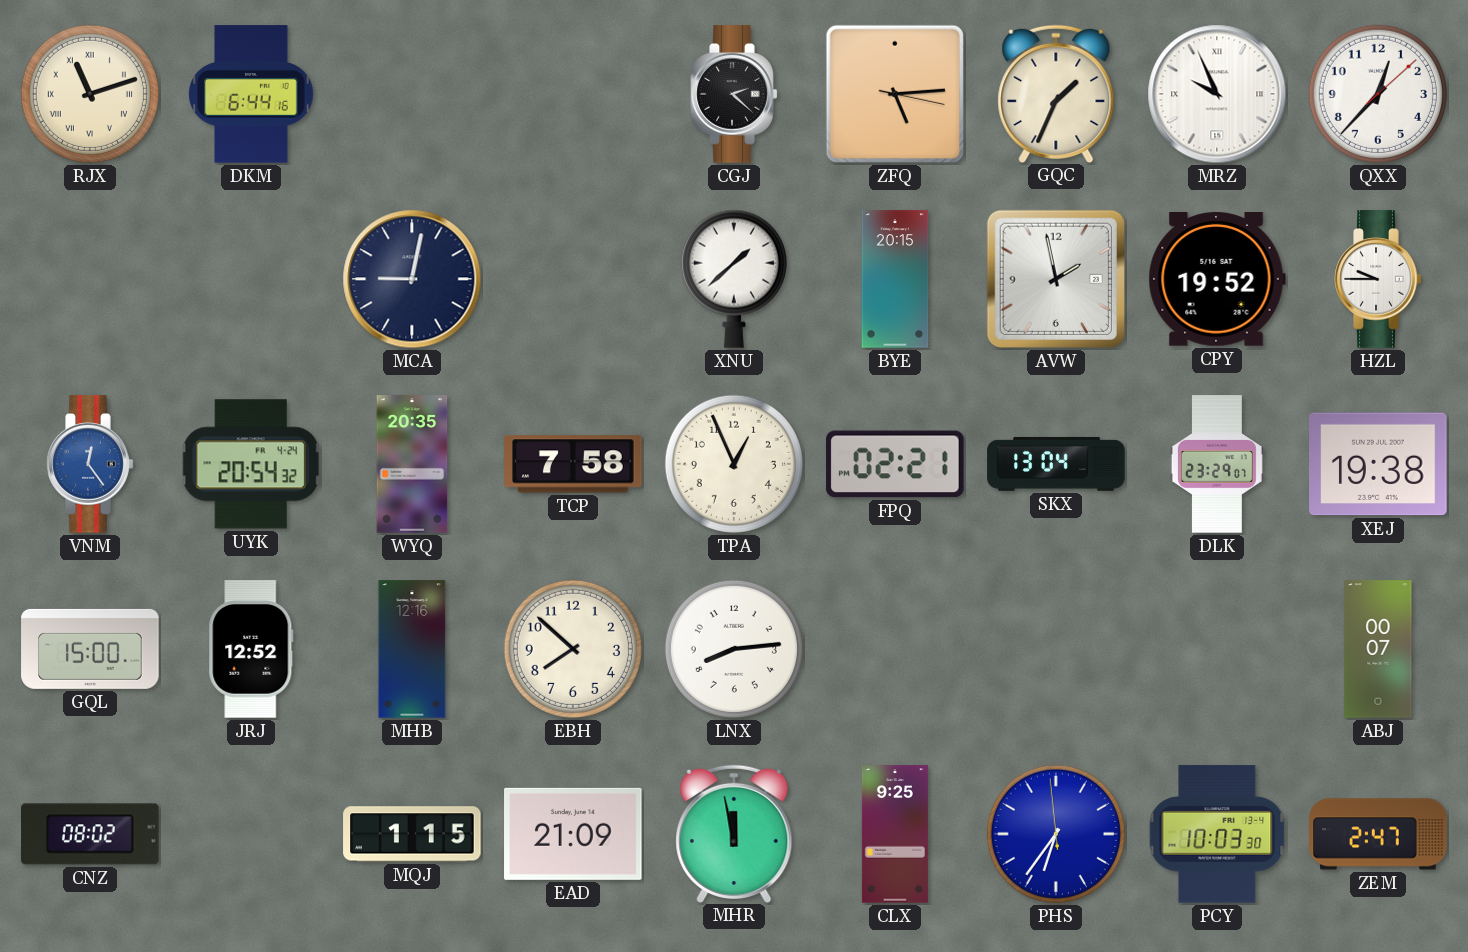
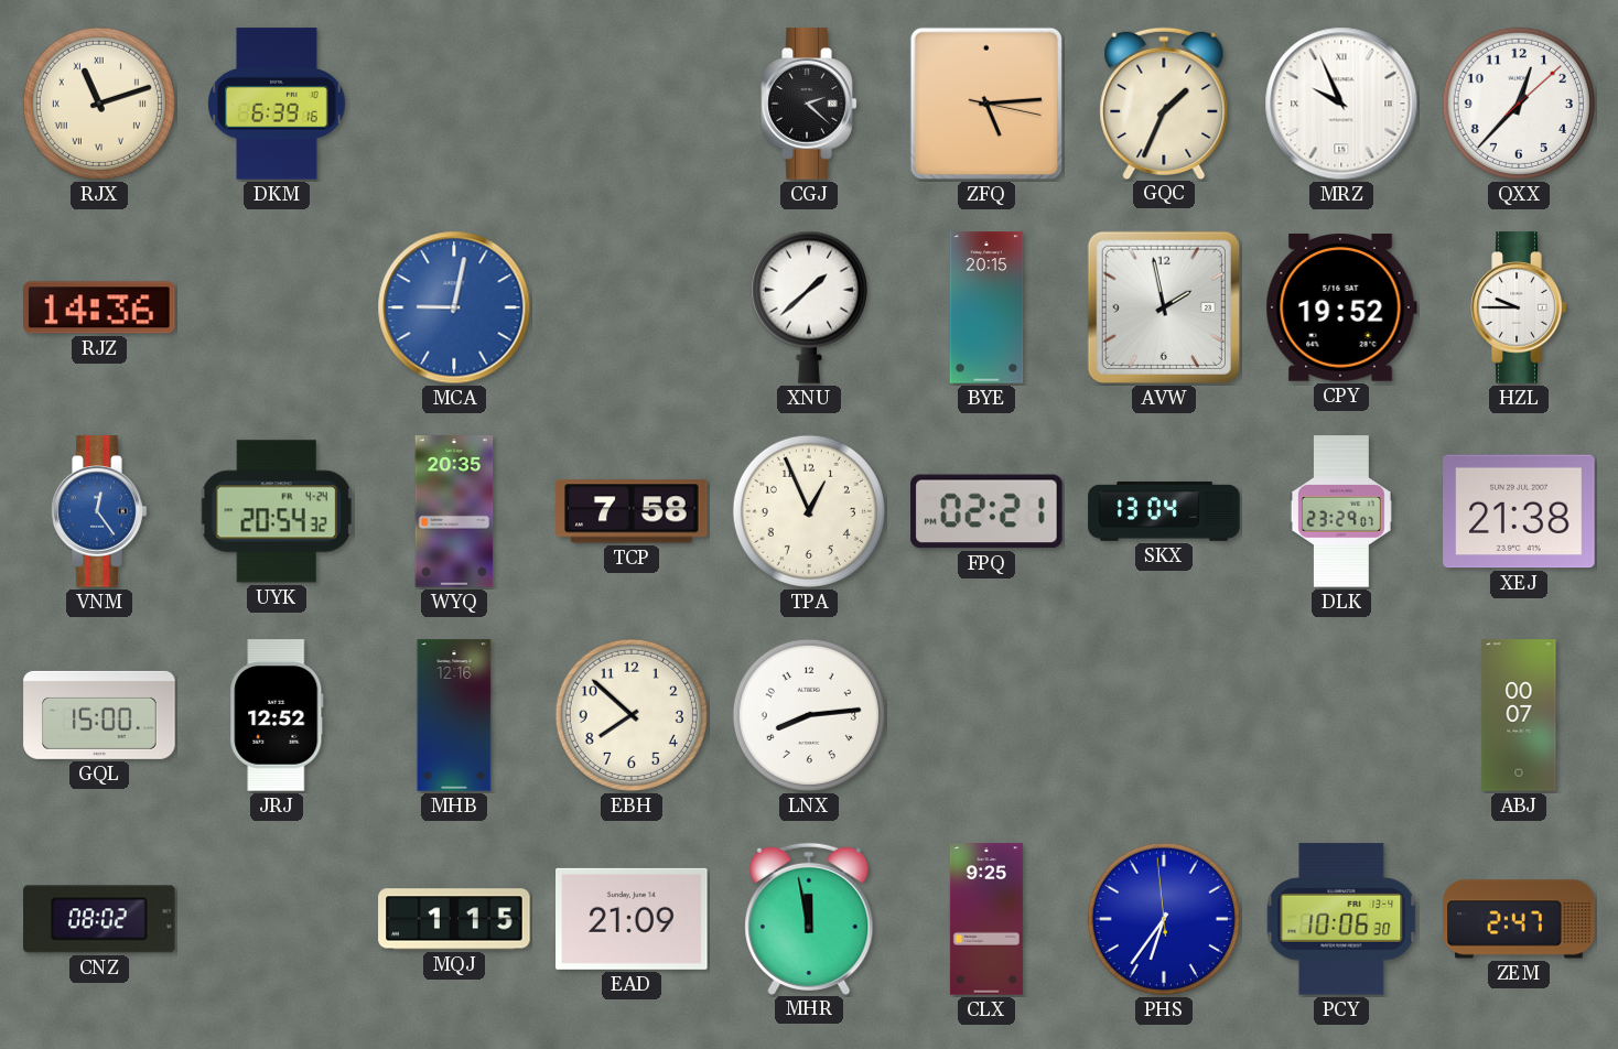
DKM: 6:44 -> 6:39 (277, 104)
RJZ: none -> 14:36 (100, 307)
MCA dial: navy -> blue (454, 307)
XEJ: 19:38 -> 21:38 (1519, 511)
PCY: 10:03 -> 10:06 (1341, 919)
